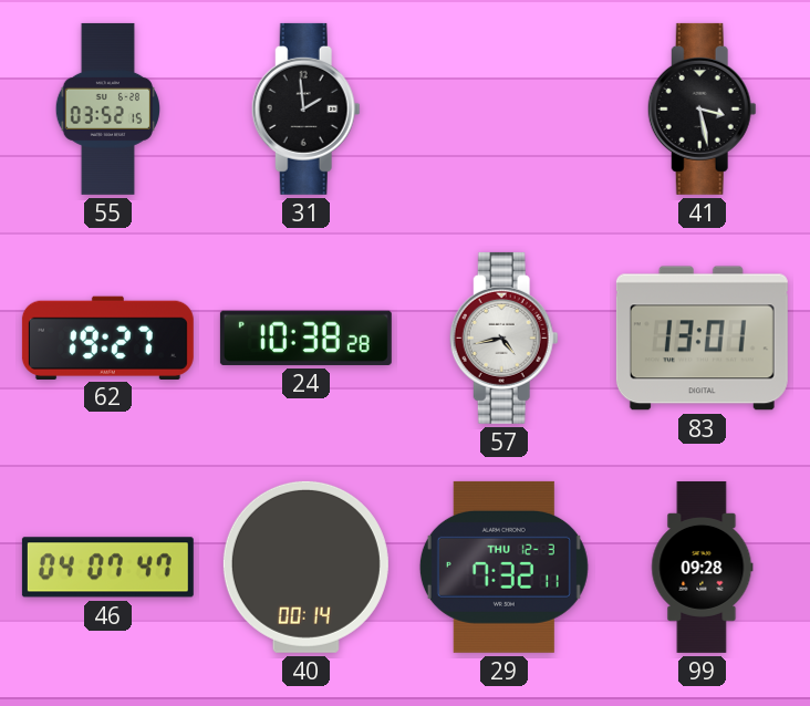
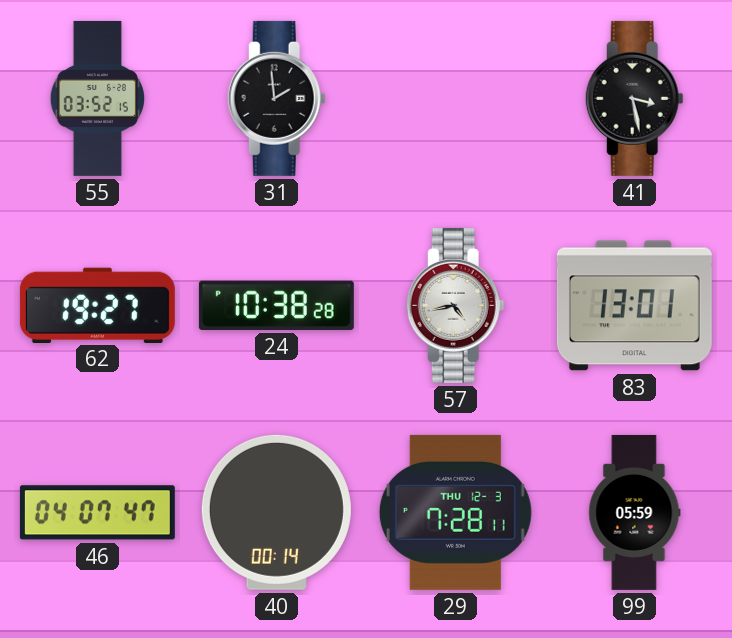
29: 7:32 -> 7:28 (455, 512)
99: 09:28 -> 05:59 (635, 512)
